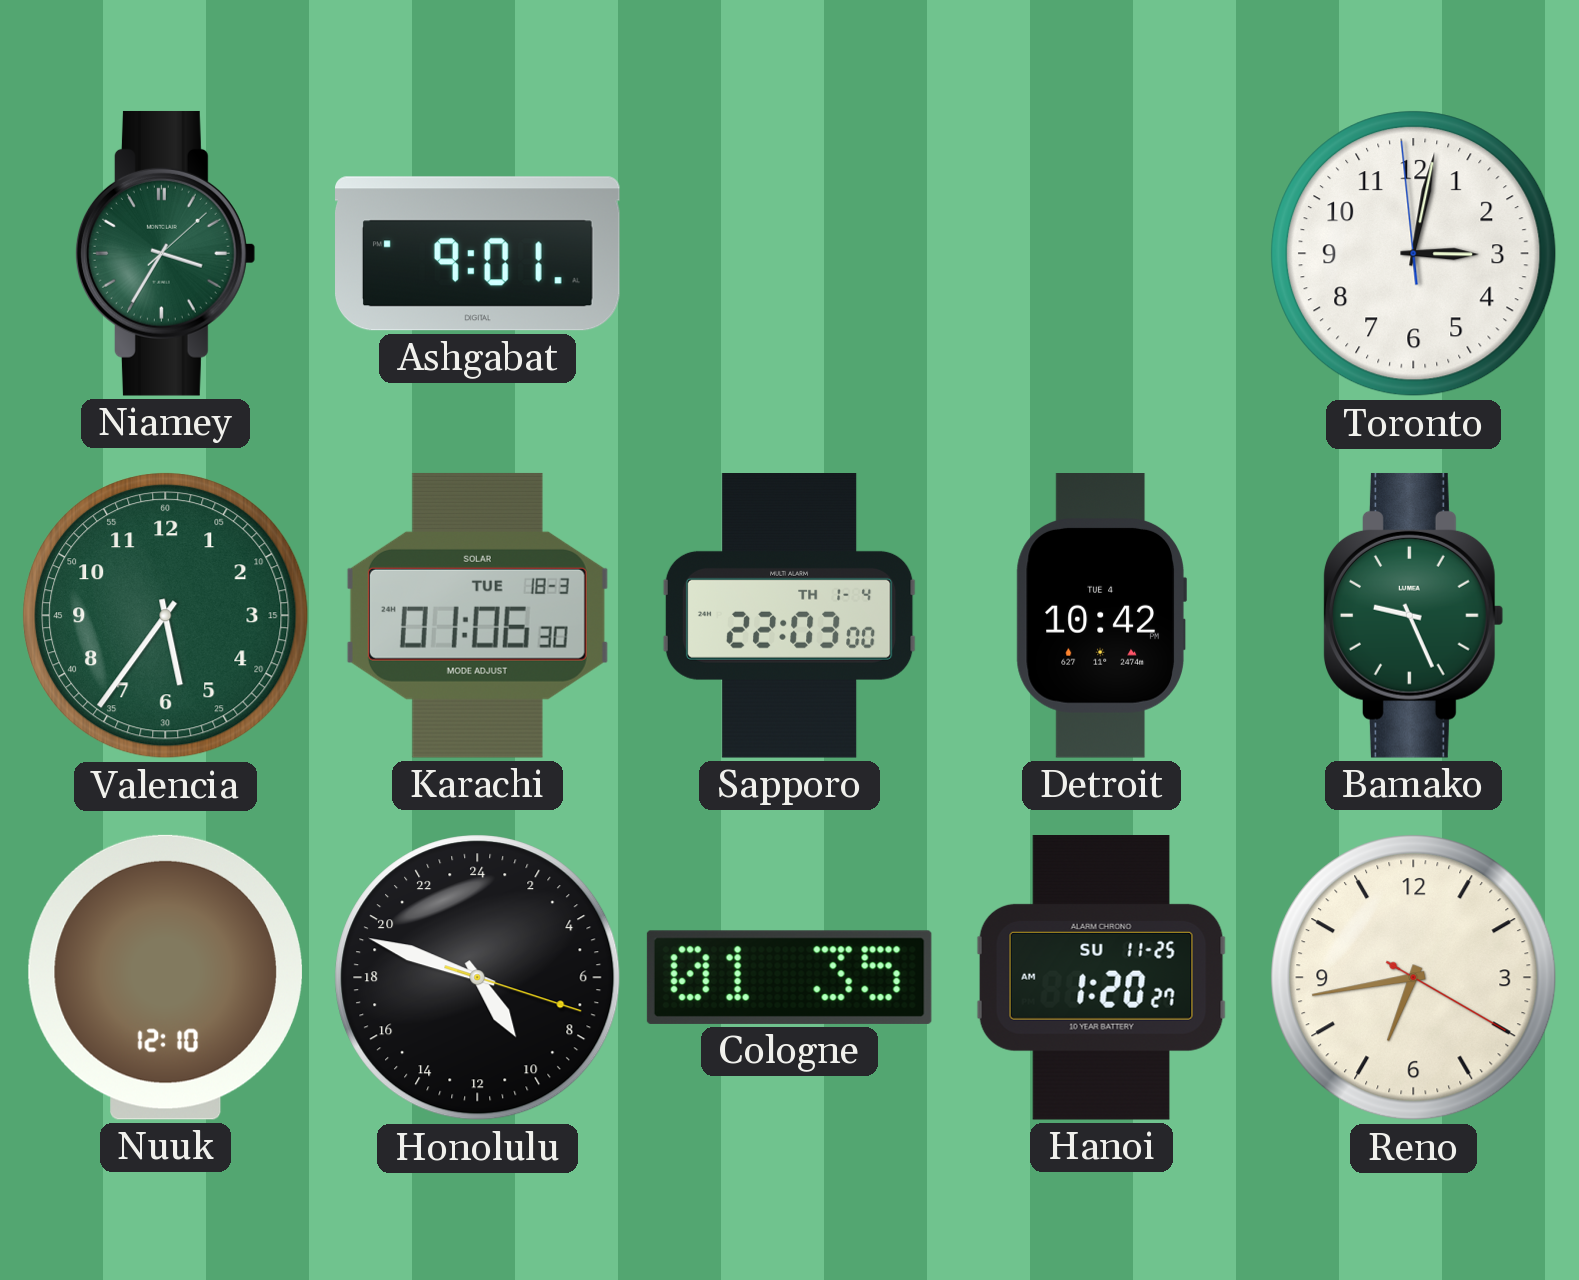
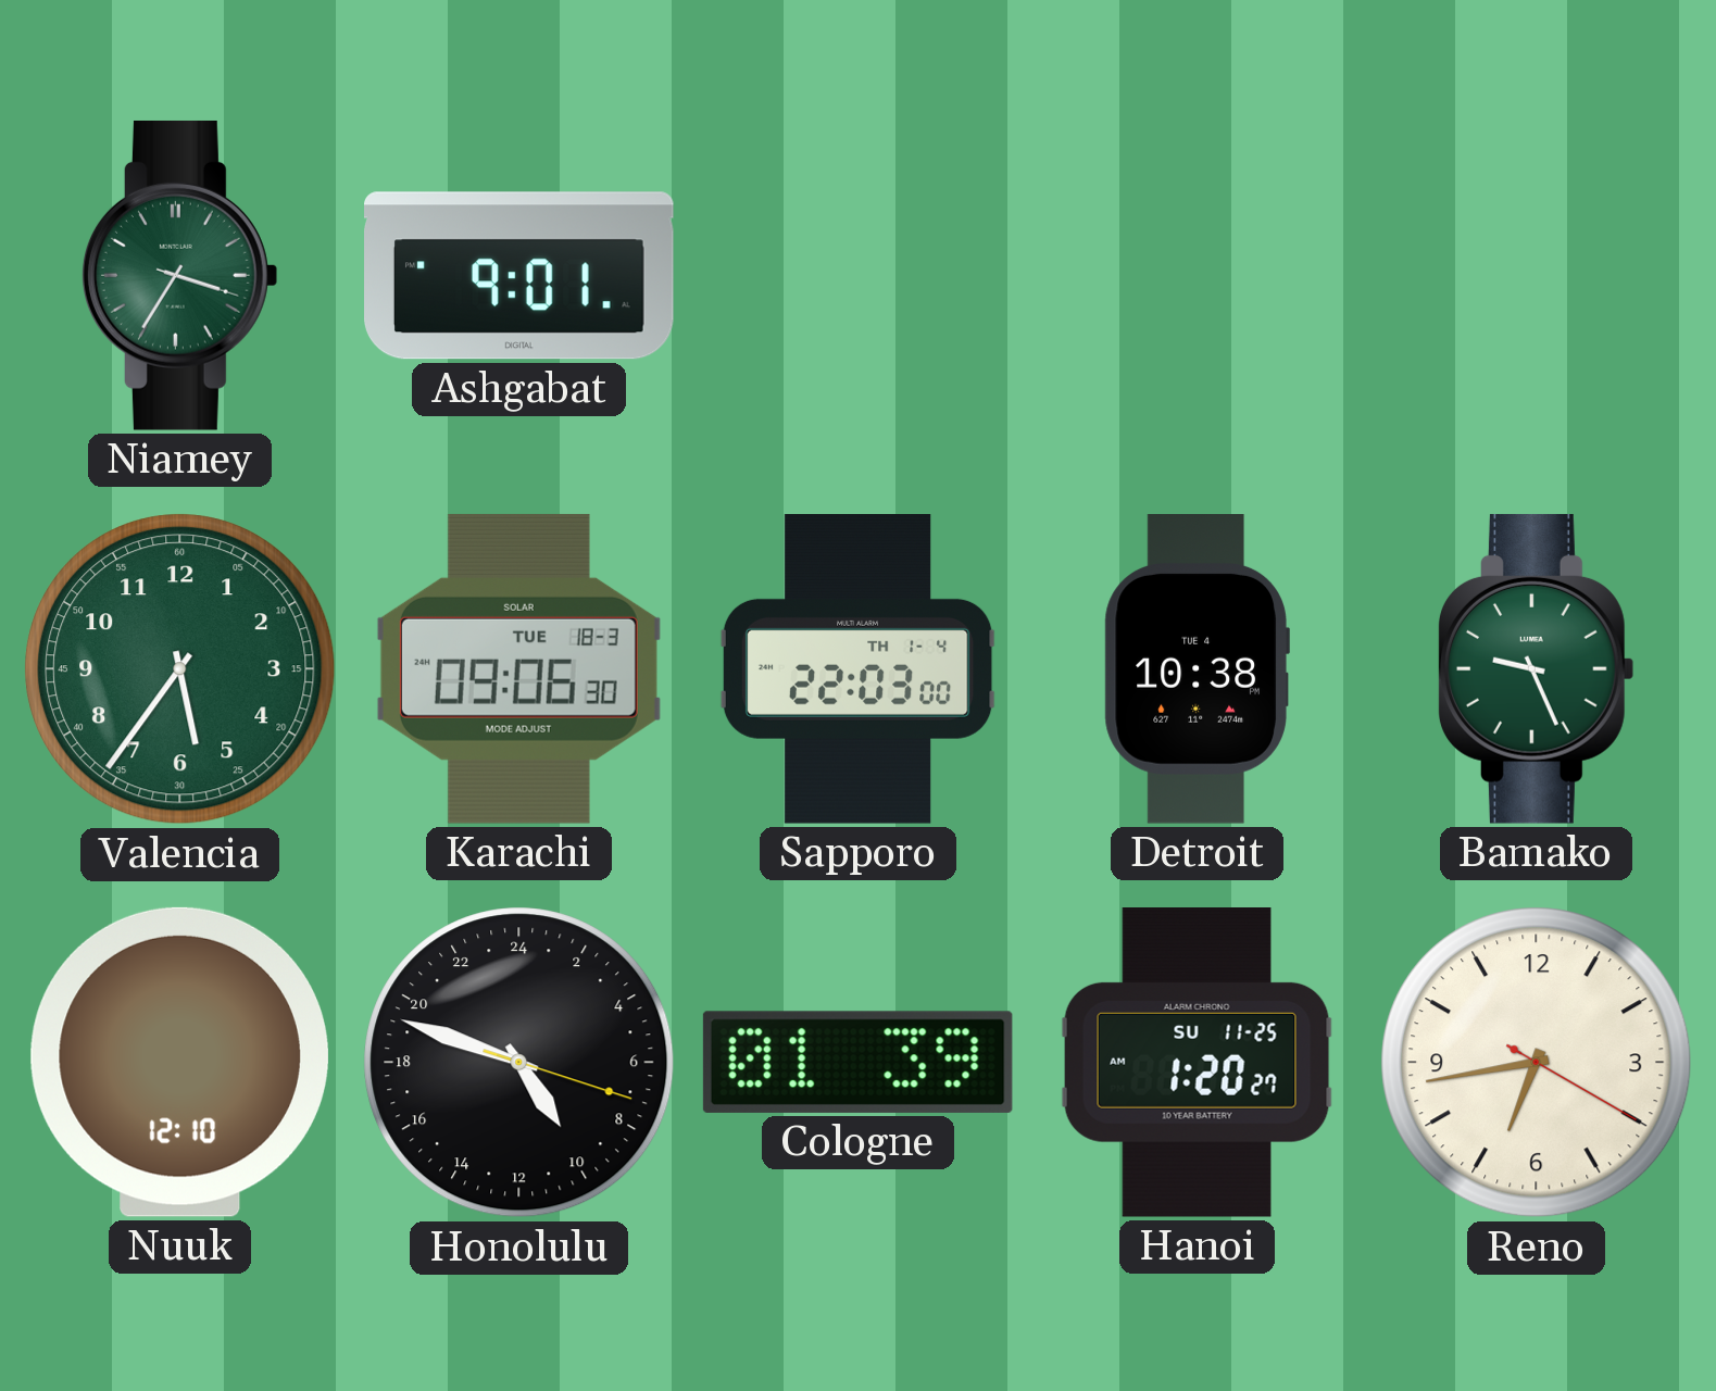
Niamey: 3:35:08 -> 3:35:18 (179, 275)
Toronto: 3:01 -> none (1414, 254)
Karachi: 01:06 -> 09:06 (518, 668)
Detroit: 10:42 -> 10:38 (1197, 669)
Cologne: 01:35 -> 01:39 (857, 1062)
